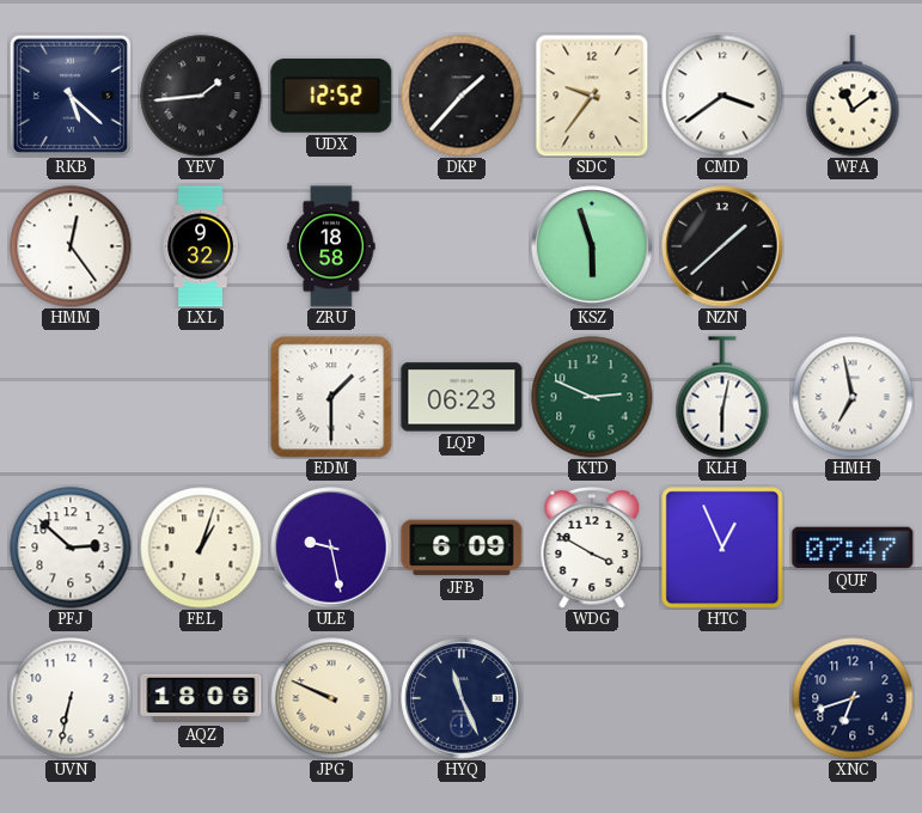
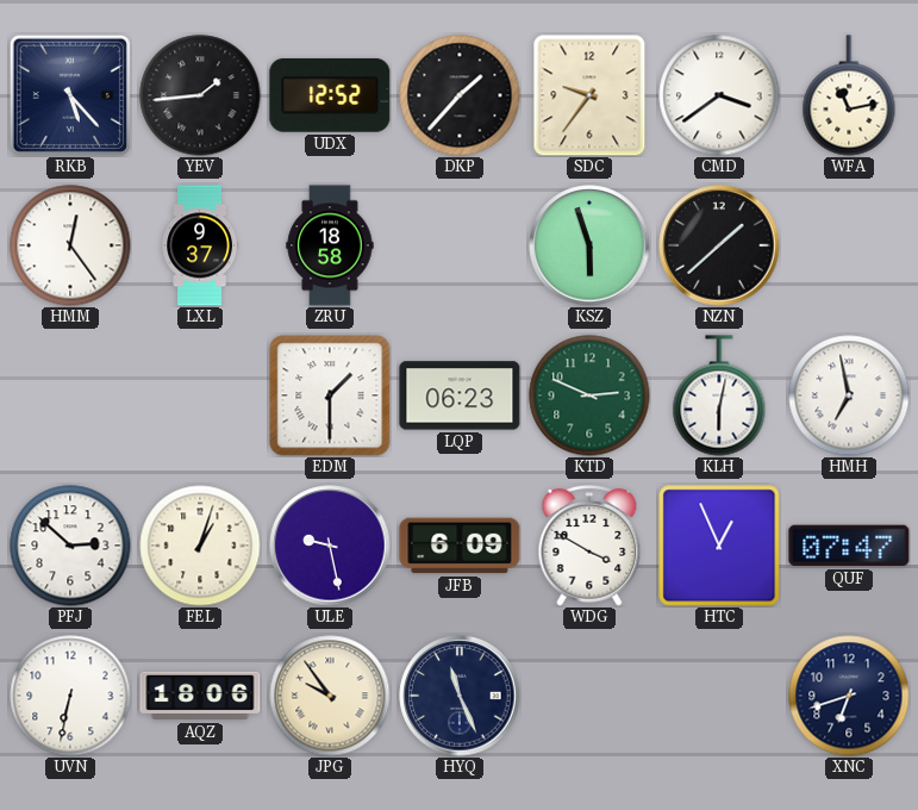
RKB: 5:22 -> 5:23 (70, 95)
WFA: 11:09 -> 11:13 (849, 95)
LXL: 9:32 -> 9:37 (199, 245)
JPG: 9:49 -> 9:54 (330, 696)
